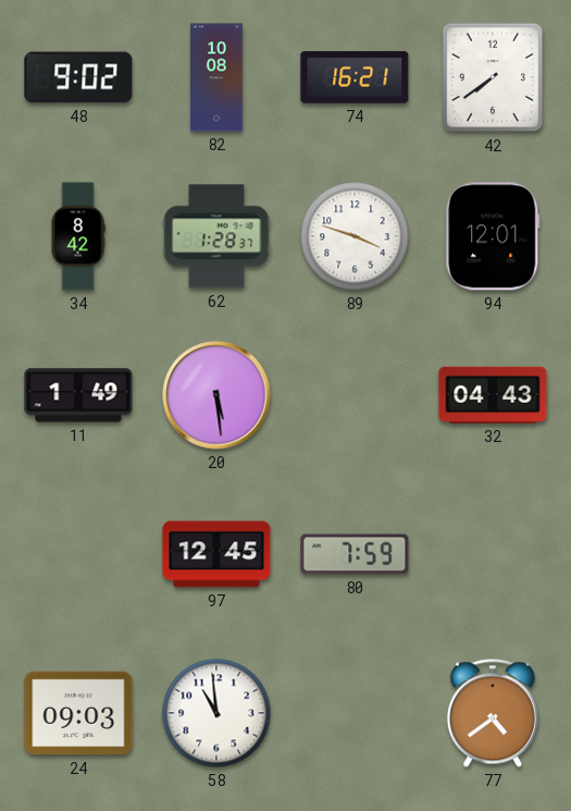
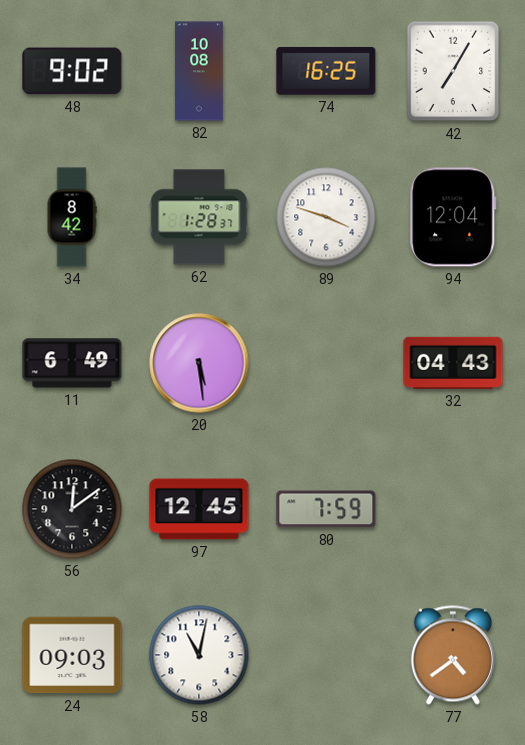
74: 16:21 -> 16:25 (326, 71)
42: 7:39 -> 7:05 (453, 71)
94: 12:01 -> 12:04 (453, 217)
11: 1:49 -> 6:49 (72, 363)
56: none -> 12:09 (72, 509)
58: 10:59 -> 11:02 (199, 655)
